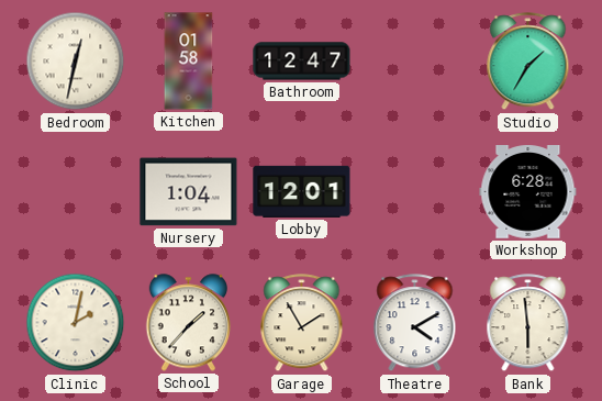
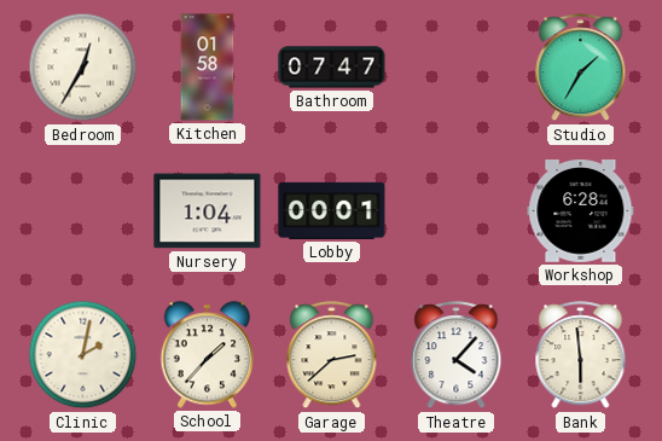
Bedroom: 12:32 -> 12:35 (83, 68)
Bathroom: 12:47 -> 07:47 (332, 68)
Lobby: 12:01 -> 00:01 (332, 210)
Garage: 1:55 -> 2:38 (332, 355)
Theatre: 4:10 -> 4:07 (457, 355)
